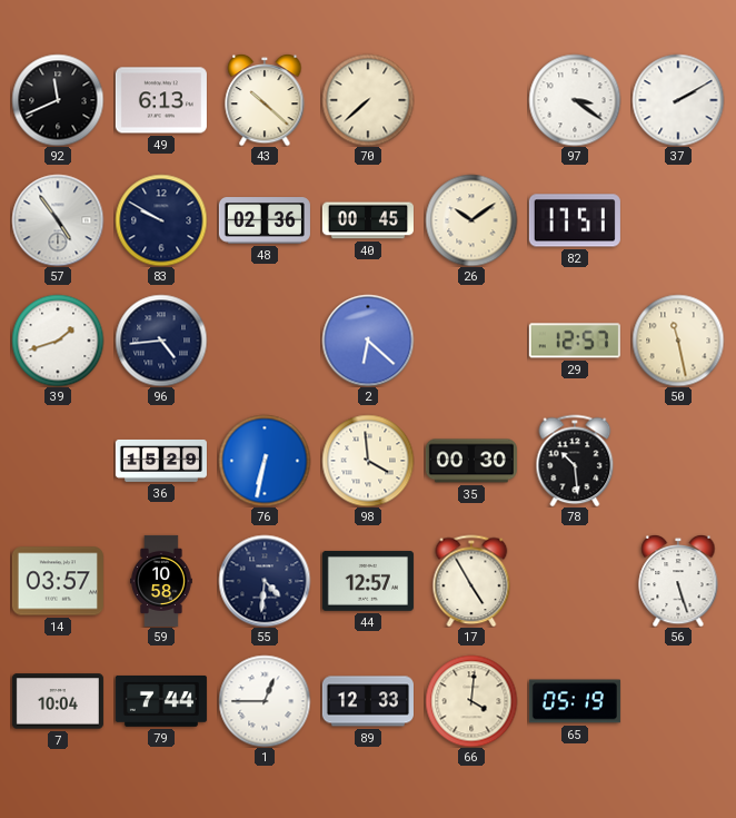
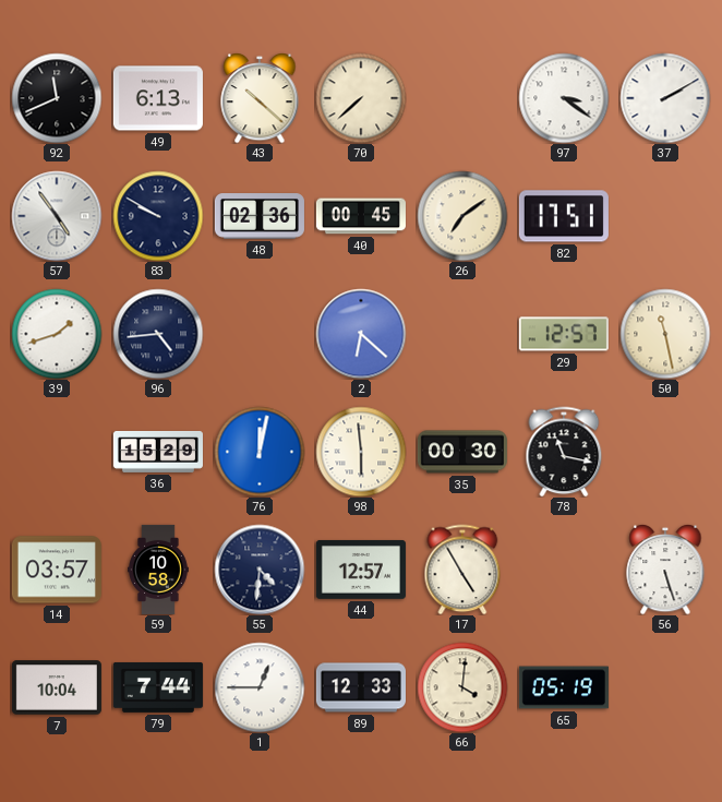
26: 10:09 -> 7:09 (462, 216)
76: 6:32 -> 12:02 (260, 452)
98: 3:59 -> 5:59 (361, 452)
78: 10:29 -> 11:17 (564, 452)
